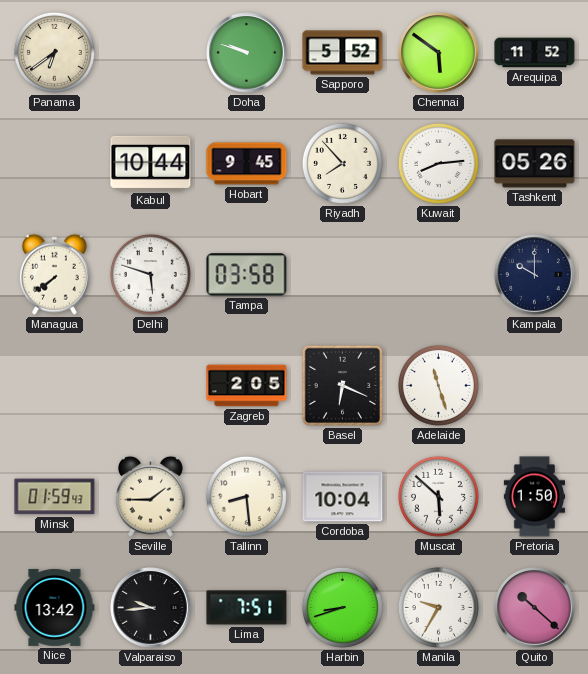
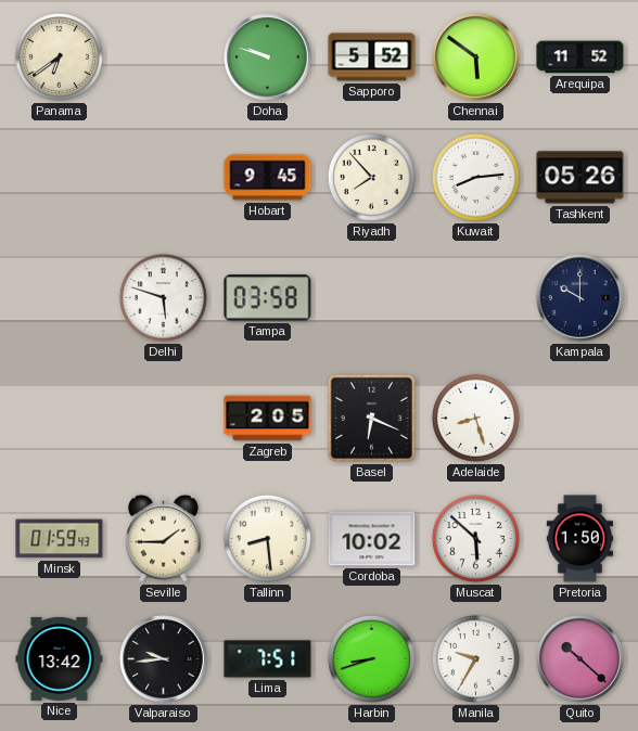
Kabul: 10:44 -> none (151, 163)
Managua: 7:39 -> none (55, 274)
Adelaide: 11:27 -> 8:27 (475, 418)
Cordoba: 10:04 -> 10:02 (372, 539)
